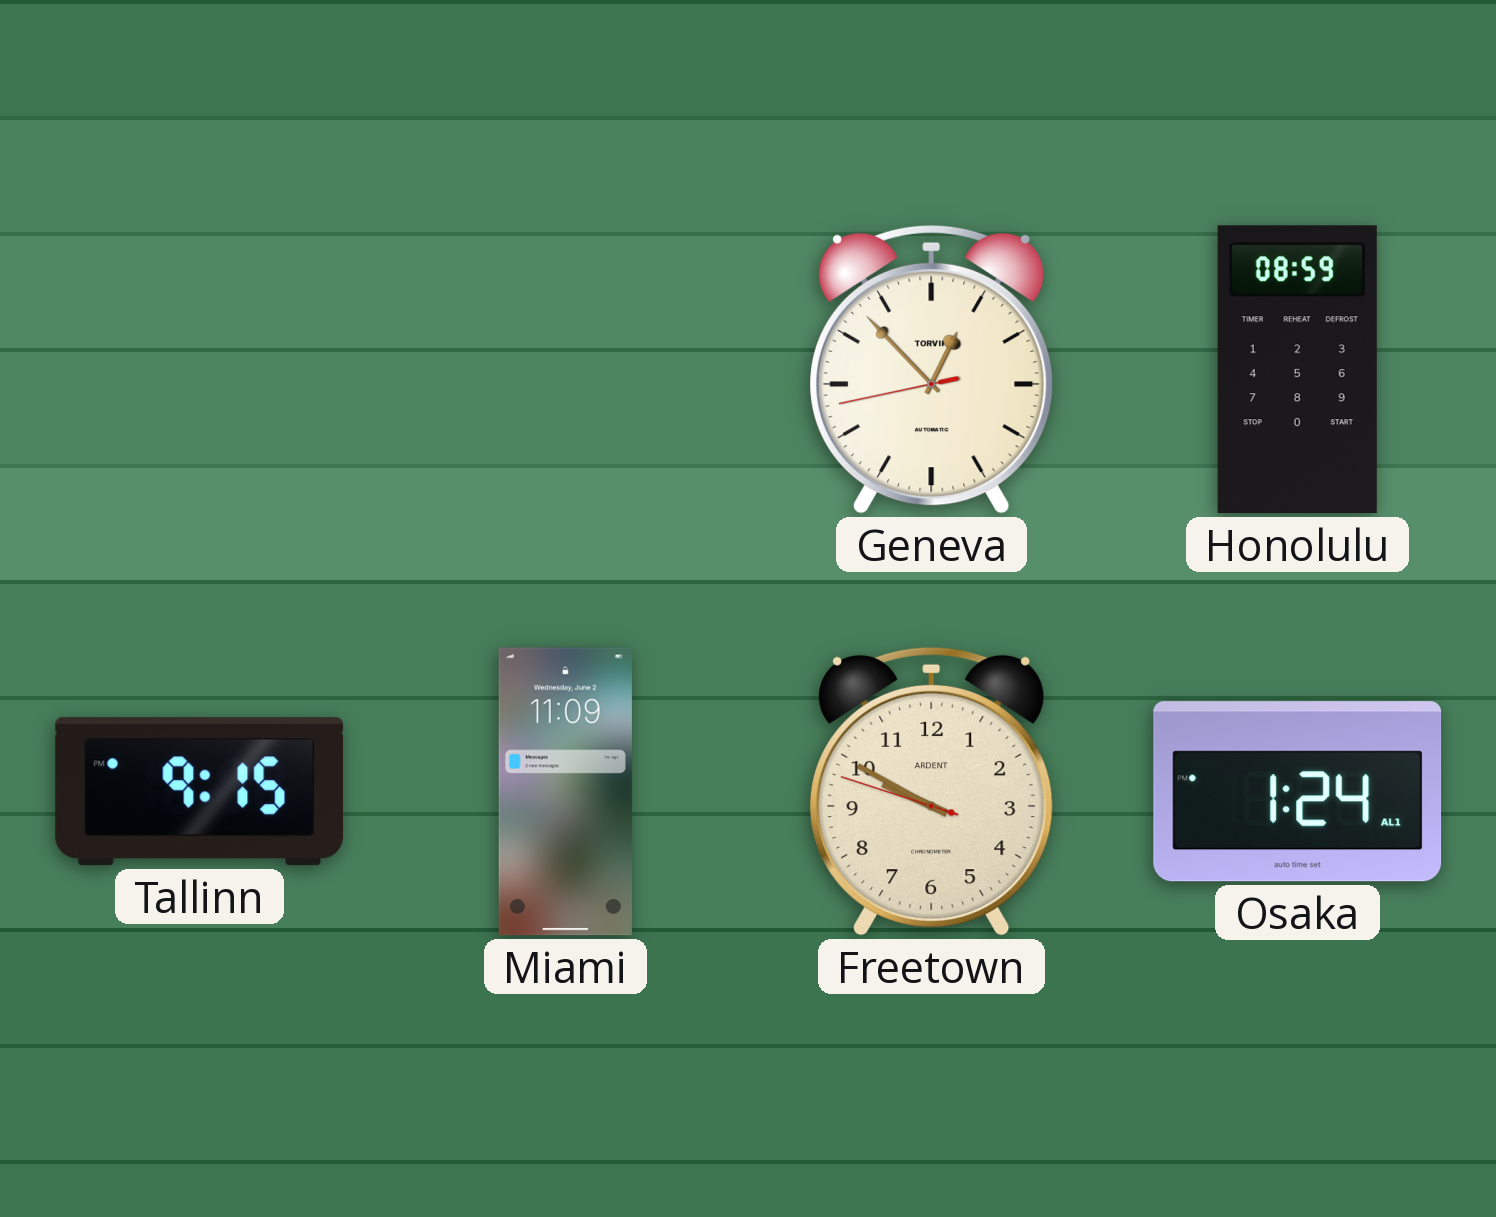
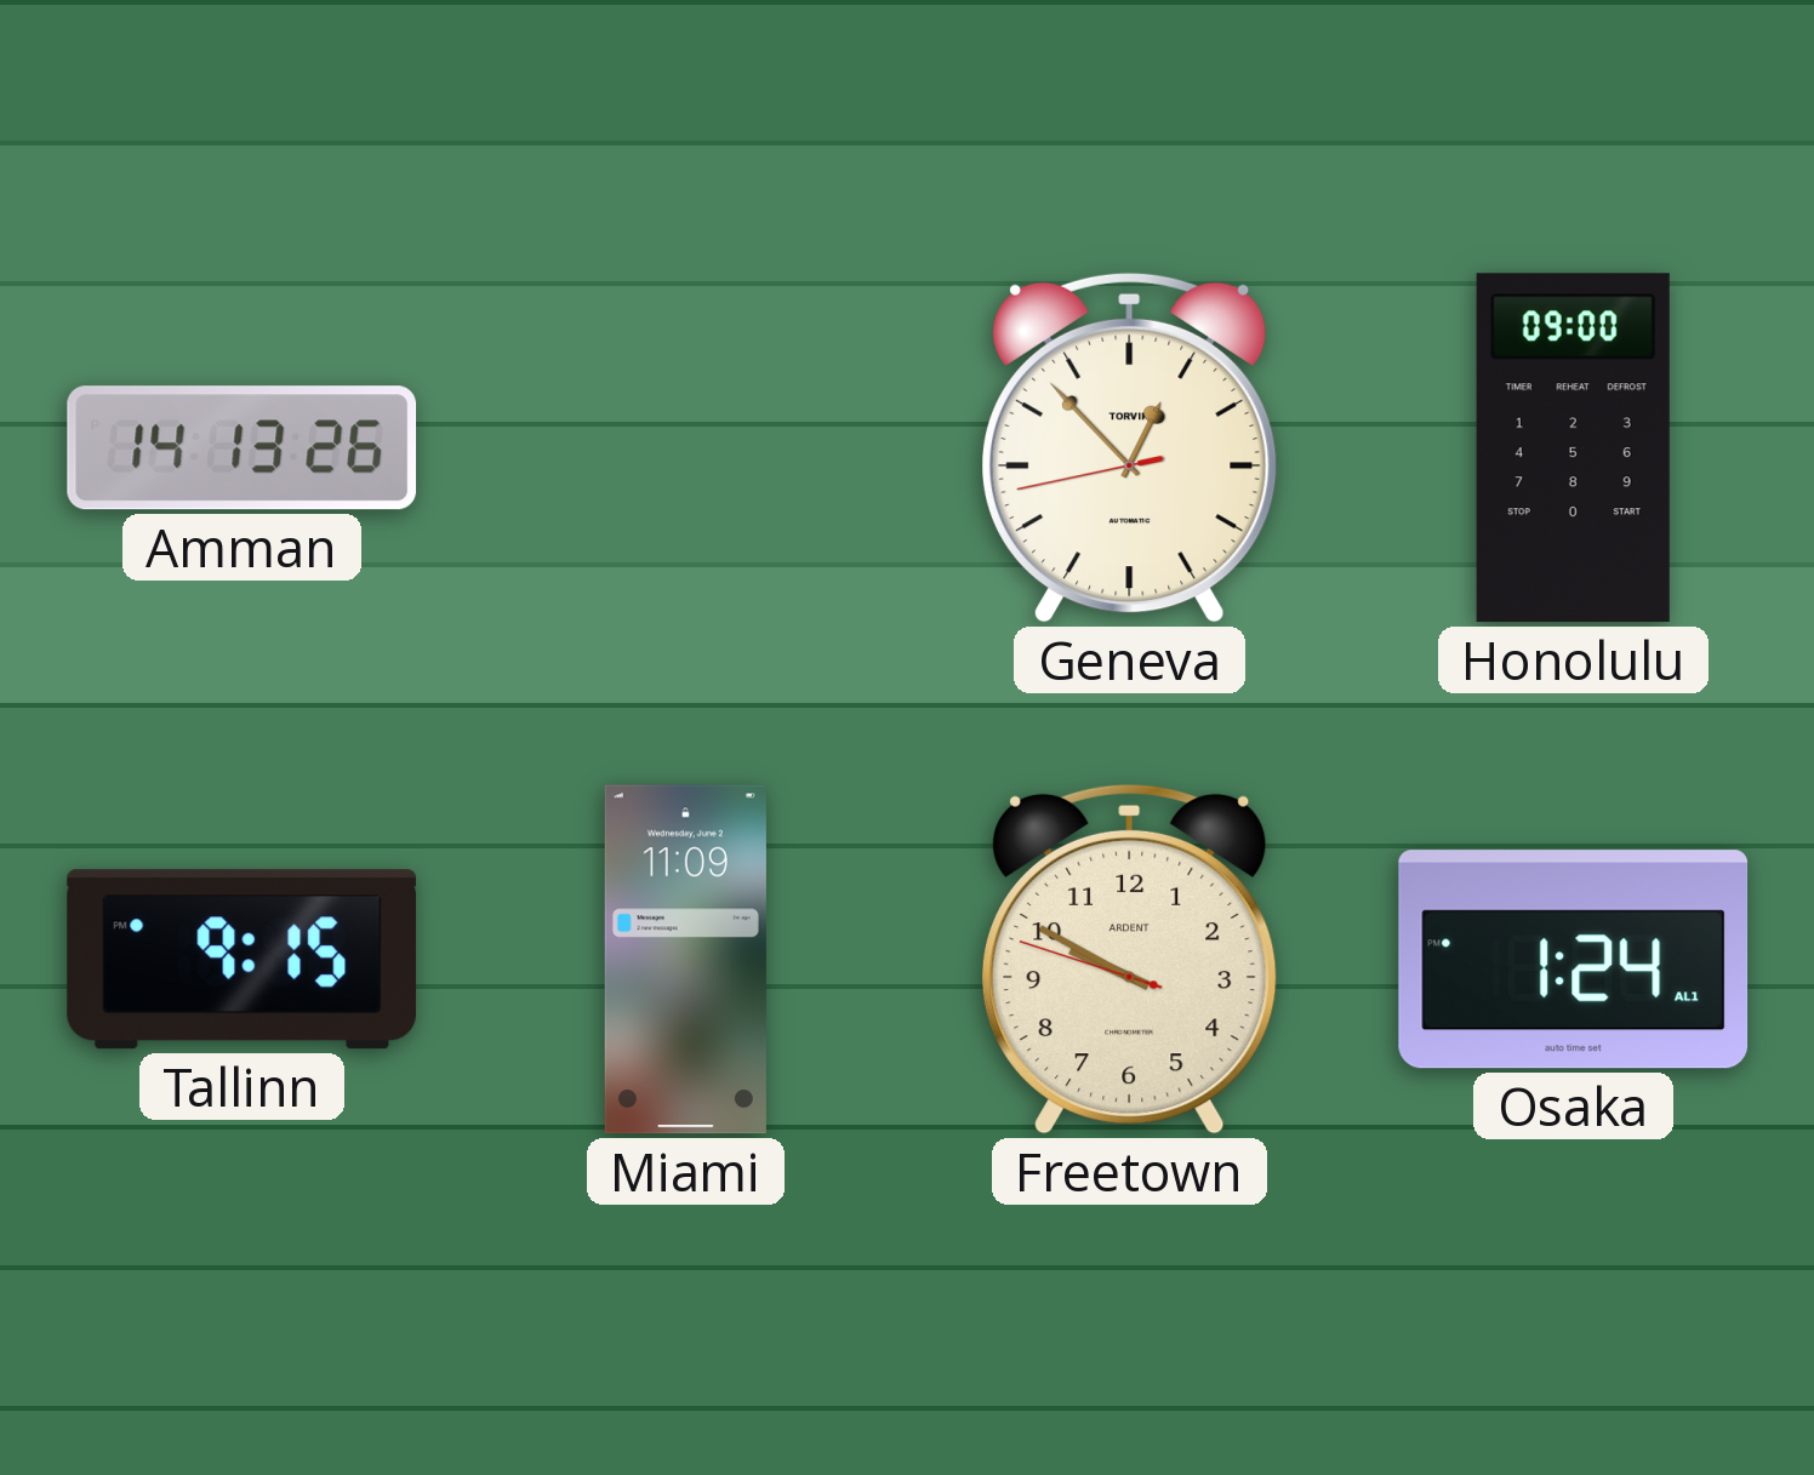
Amman: none -> 14:13 (243, 448)
Honolulu: 08:59 -> 09:00 (1573, 448)
